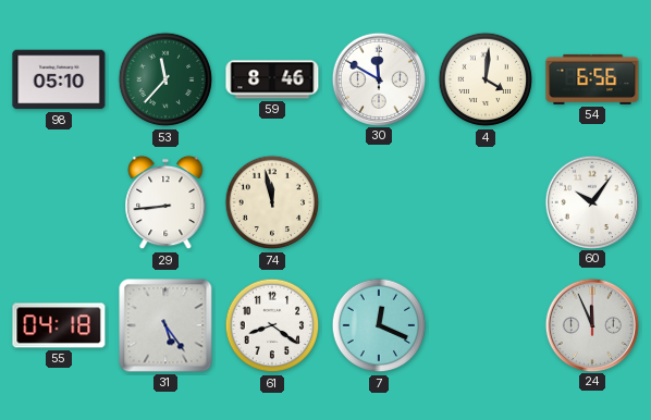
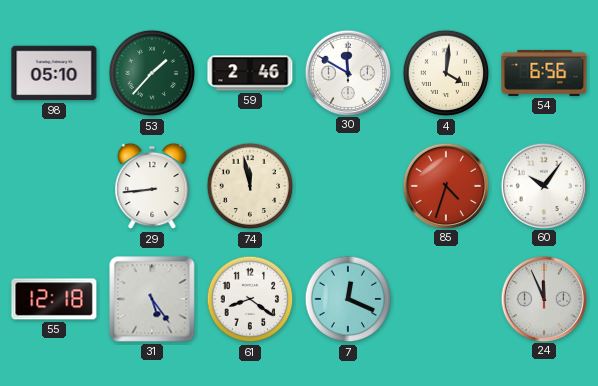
53: 11:37 -> 1:37 (152, 73)
59: 8:46 -> 2:46 (250, 73)
85: none -> 4:33 (445, 185)
55: 04:18 -> 12:18 (54, 299)
